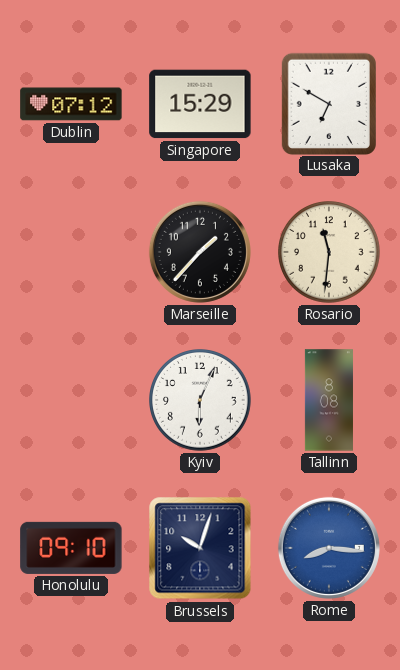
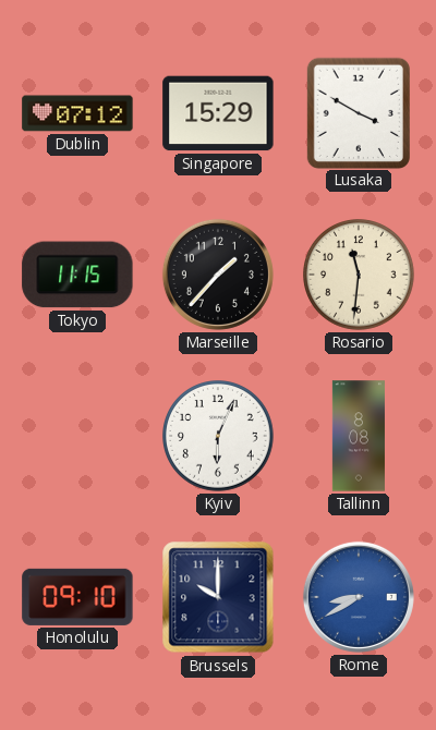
Lusaka: 6:50 -> 3:50 (359, 112)
Tokyo: none -> 11:15 (77, 275)
Brussels: 10:03 -> 10:00 (218, 597)
Rome: 8:16 -> 8:40 (359, 597)
